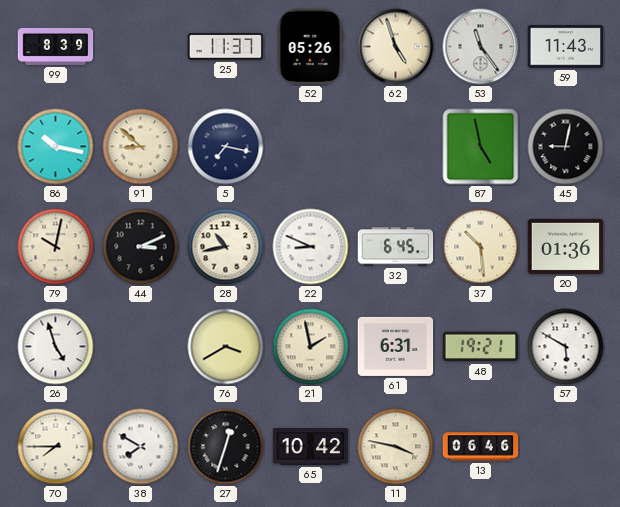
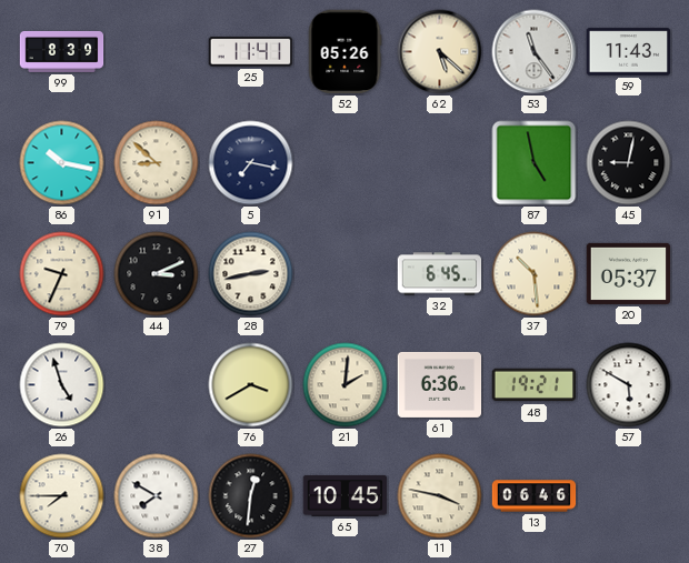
25: 11:37 -> 11:41 (250, 52)
62: 4:57 -> 5:22 (440, 52)
79: 10:02 -> 9:34 (62, 274)
28: 10:43 -> 2:43 (251, 274)
22: 8:49 -> none (311, 247)
20: 01:36 -> 05:37 (629, 273)
21: 1:58 -> 2:01 (346, 385)
61: 6:31 -> 6:36 (440, 384)
27: 12:33 -> 12:31 (251, 496)
65: 10:42 -> 10:45 (346, 496)
